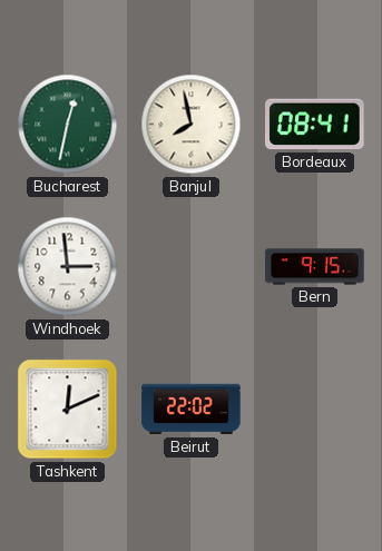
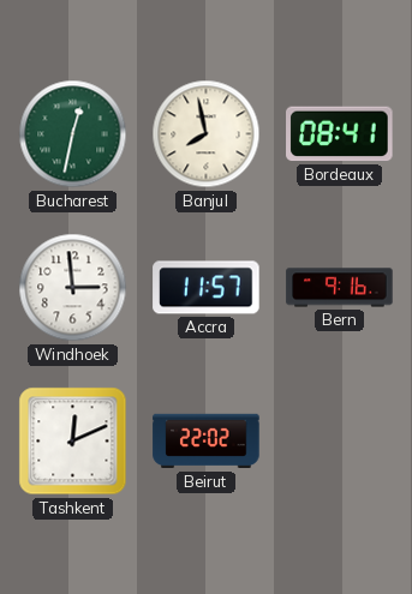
Accra: none -> 11:57 (207, 288)
Bern: 9:15 -> 9:16 (340, 288)
